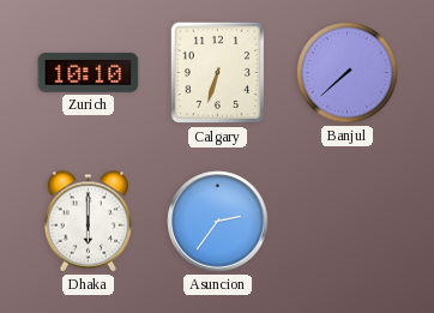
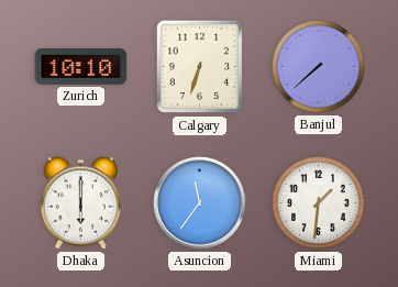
Asuncion: 2:36 -> 11:36 (200, 203)
Miami: none -> 1:31 (319, 203)
